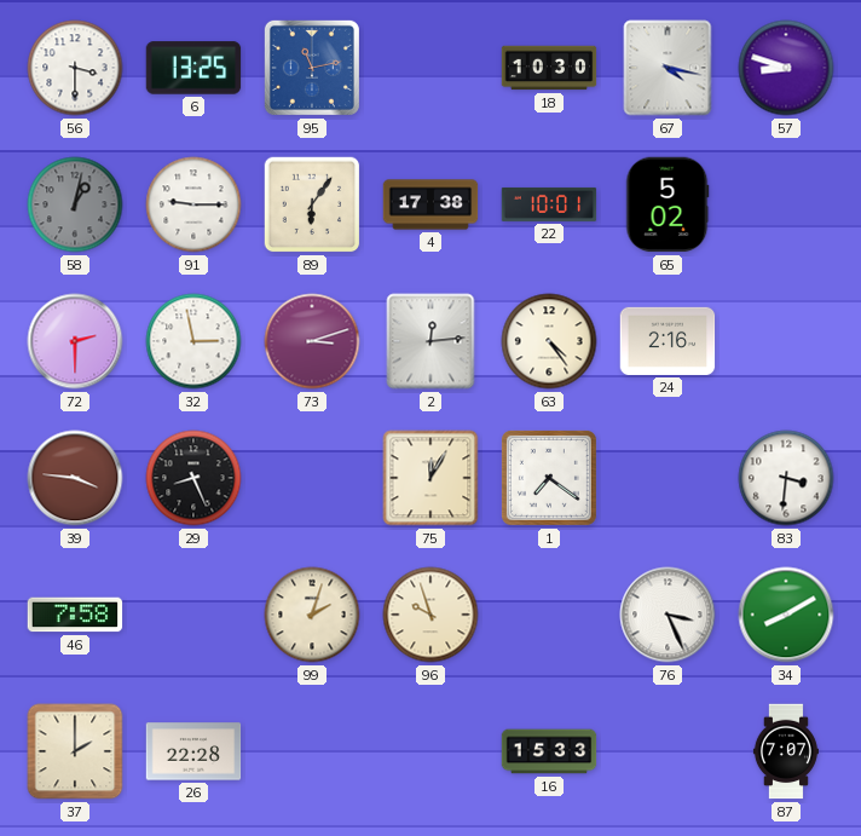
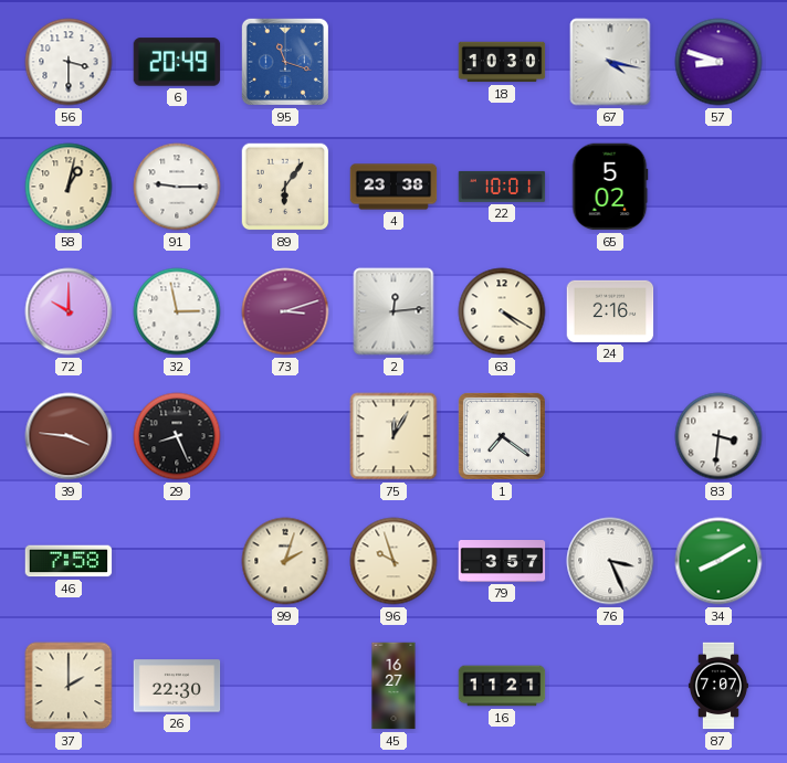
6: 13:25 -> 20:49 (177, 62)
95: 11:13 -> 11:18 (285, 62)
58 dial: grey -> cream (69, 187)
4: 17:38 -> 23:38 (393, 187)
72: 2:30 -> 10:00 (69, 311)
63: 4:24 -> 4:20 (502, 311)
79: none -> 3:57 (502, 561)
26: 22:28 -> 22:30 (177, 686)
45: none -> 16:27 (393, 686)
16: 15:33 -> 11:21 (502, 686)
